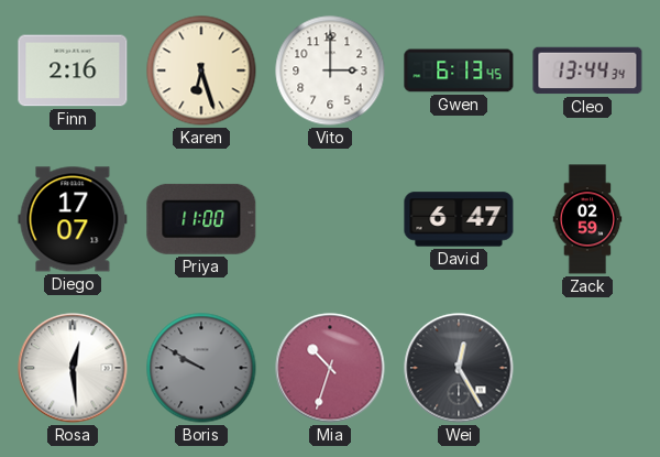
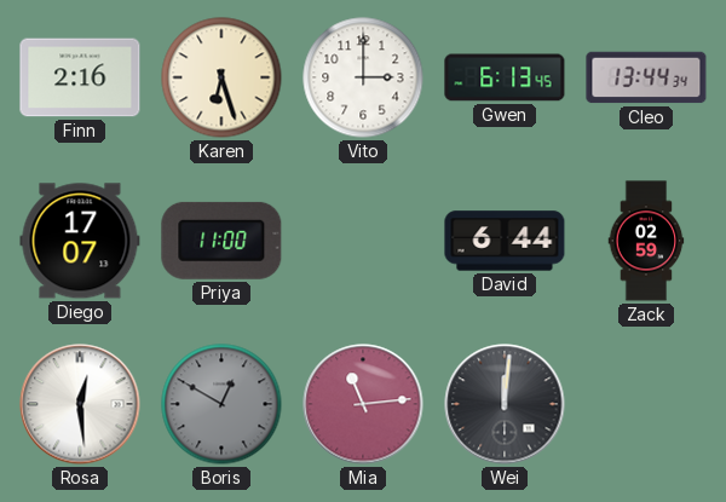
David: 6:47 -> 6:44 (505, 241)
Boris: 9:50 -> 12:50 (221, 404)
Mia: 10:33 -> 11:14 (363, 404)
Wei: 12:25 -> 12:01 (505, 404)
